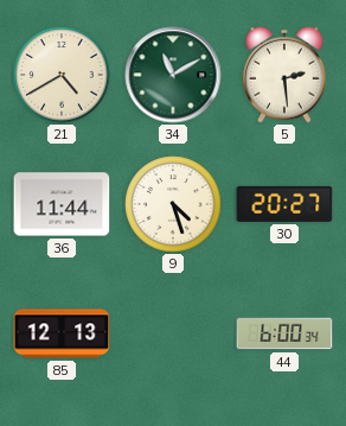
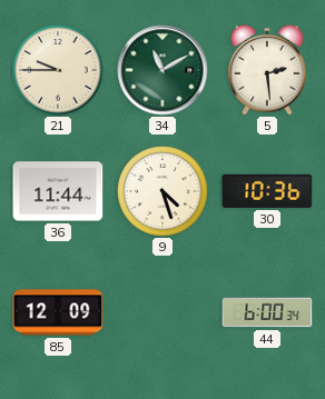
21: 4:40 -> 9:45 (58, 70)
30: 20:27 -> 10:36 (267, 191)
85: 12:13 -> 12:09 (58, 312)
